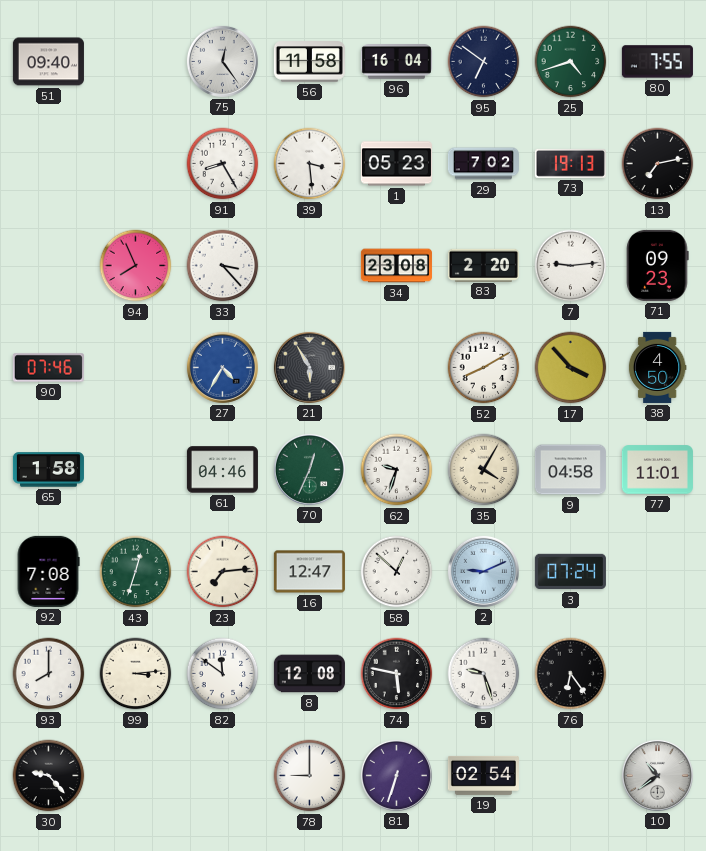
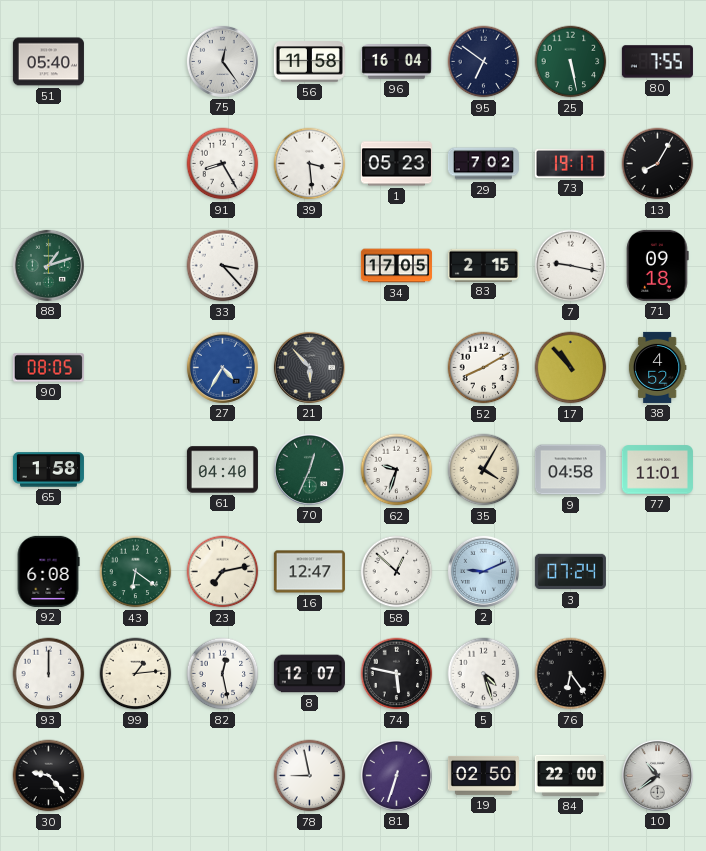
51: 09:40 -> 05:40 (48, 62)
25: 4:42 -> 5:28 (571, 62)
73: 19:13 -> 19:17 (570, 163)
13: 7:13 -> 8:05 (658, 164)
88: none -> 1:12 (48, 265)
94: 7:56 -> none (136, 266)
34: 23:08 -> 17:05 (396, 266)
83: 2:20 -> 2:15 (483, 265)
7: 9:14 -> 9:17 (571, 266)
71: 09:23 -> 09:18 (658, 265)
90: 07:46 -> 08:05 (48, 368)
21: 5:55 -> 5:53 (309, 367)
17: 3:53 -> 10:53 (571, 368)
38: 4:50 -> 4:52 (657, 367)
61: 04:46 -> 04:40 (222, 470)
92: 7:08 -> 6:08 (48, 571)
43: 12:33 -> 6:21 (136, 572)
23: 7:14 -> 7:13 (223, 572)
93: 8:00 -> 12:00 (49, 674)
99: 3:14 -> 1:14 (136, 674)
82: 11:51 -> 12:28 (223, 674)
8: 12:08 -> 12:07 (309, 674)
5: 9:27 -> 4:27 (484, 674)
78: 9:00 -> 8:58 (310, 776)
19: 02:54 -> 02:50 (483, 775)
84: none -> 22:00 (570, 775)
